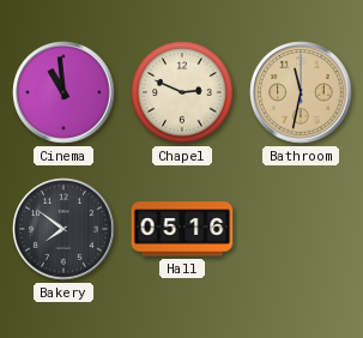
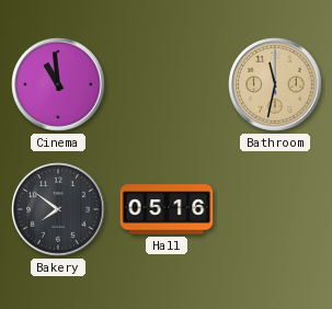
Chapel: 2:49 -> none (183, 93)
